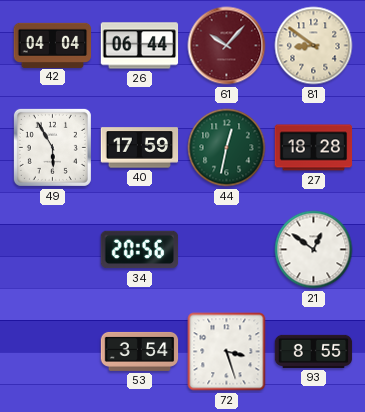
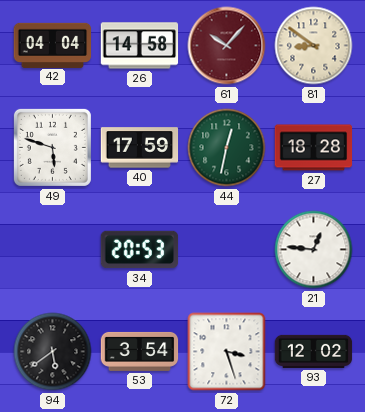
26: 06:44 -> 14:58 (140, 46)
49: 5:55 -> 5:48 (52, 147)
34: 20:56 -> 20:53 (140, 250)
21: 12:51 -> 12:46 (314, 250)
94: none -> 5:39 (53, 352)
93: 8:55 -> 12:02 (314, 351)
